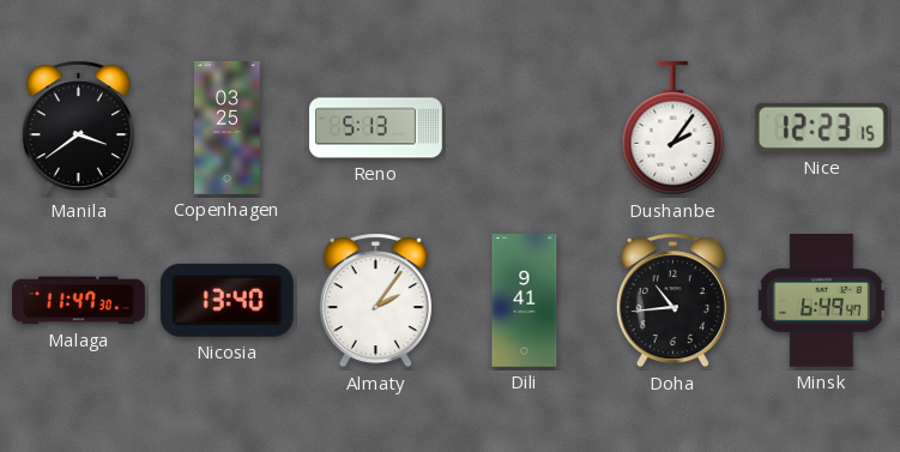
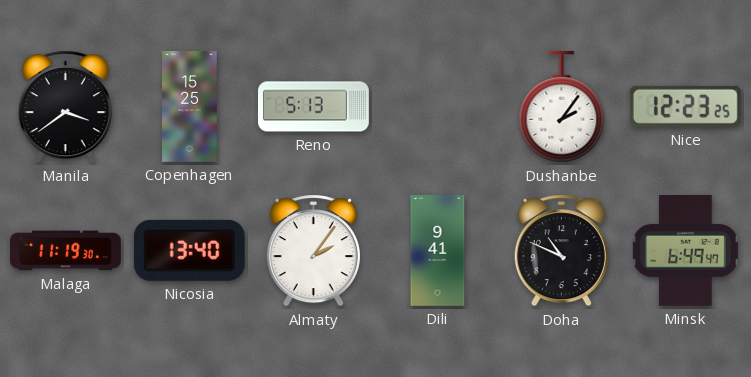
Copenhagen: 03:25 -> 15:25 (190, 107)
Nice: 12:23:15 -> 12:23:25 (685, 106)
Malaga: 11:47 -> 11:19 (66, 251)
Doha: 10:44 -> 10:49 (561, 251)
